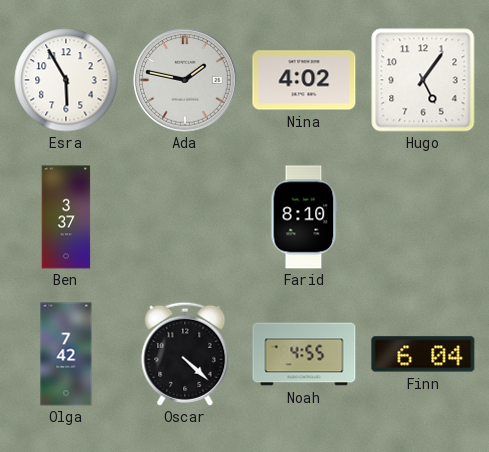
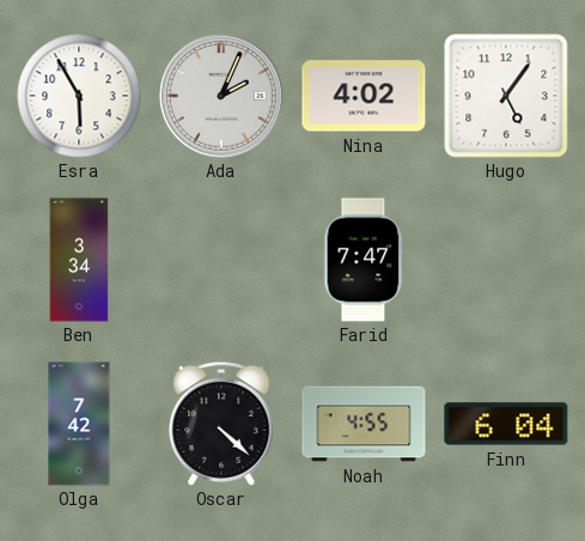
Ada: 1:47 -> 2:04 (221, 96)
Ben: 3:37 -> 3:34 (79, 260)
Farid: 8:10 -> 7:47 (364, 260)
